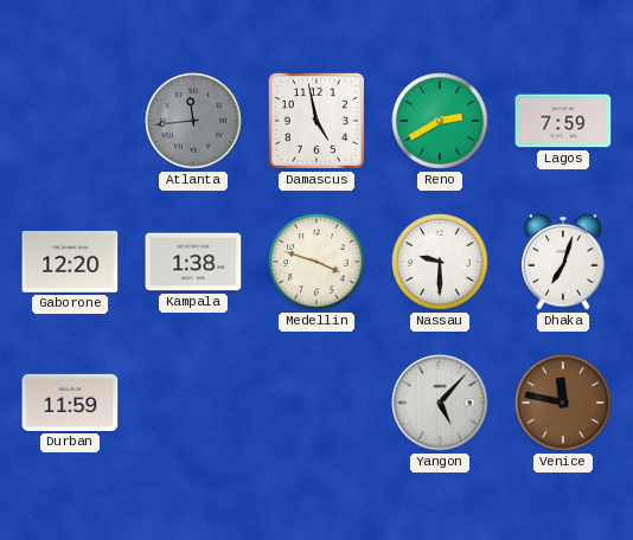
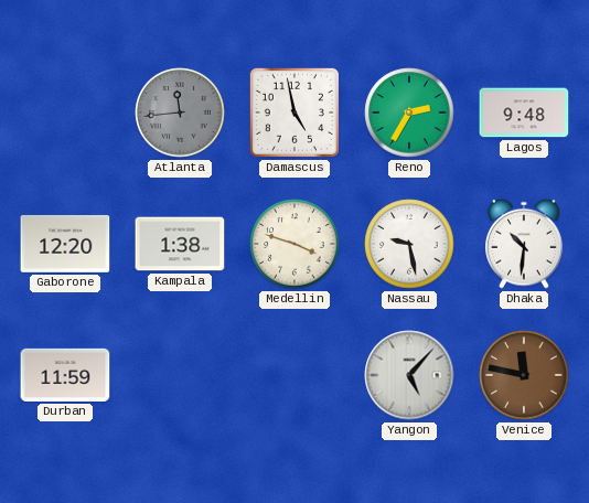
Reno: 2:40 -> 2:35 (409, 113)
Lagos: 7:59 -> 9:48 (524, 113)
Nassau: 9:30 -> 9:28 (409, 244)
Dhaka: 7:03 -> 10:31 (524, 244)
